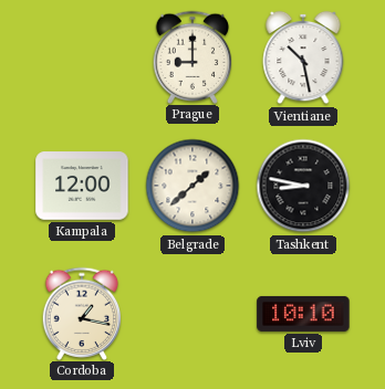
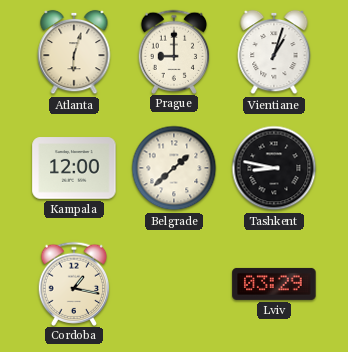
Atlanta: none -> 6:03 (74, 52)
Vientiane: 10:28 -> 1:03 (274, 52)
Lviv: 10:10 -> 03:29 (274, 284)
